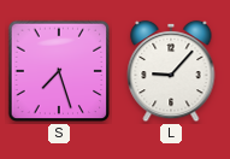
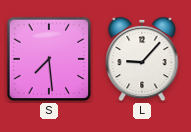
S: 7:27 -> 7:29 (49, 59)
